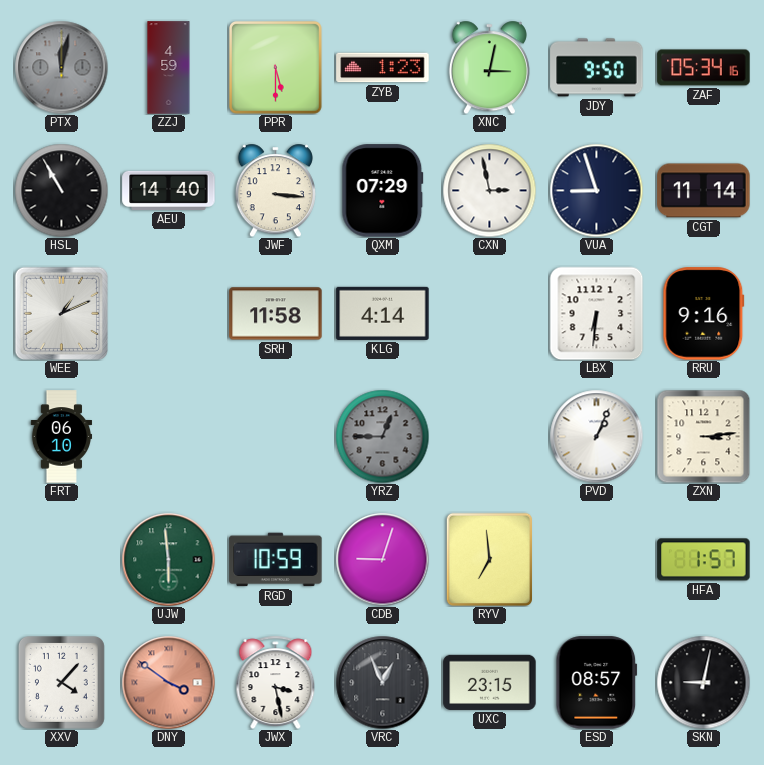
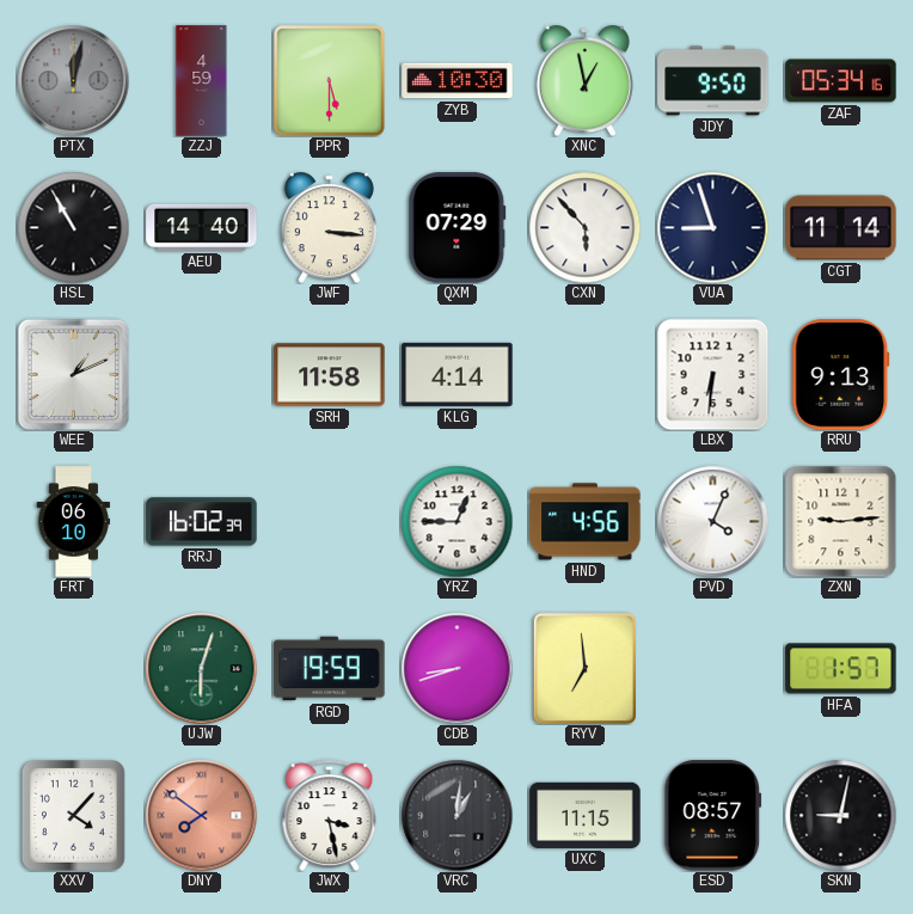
ZYB: 1:23 -> 10:30 (458, 81)
XNC: 3:02 -> 12:58 (584, 80)
CXN: 2:58 -> 5:53 (584, 227)
RRU: 9:16 -> 9:13 (841, 375)
RRJ: none -> 16:02 (202, 522)
YRZ dial: grey -> white (456, 521)
HND: none -> 4:56 (586, 522)
PVD: 1:04 -> 4:04 (712, 521)
ZXN: 3:14 -> 9:14 (840, 521)
UJW: 5:59 -> 6:03 (201, 668)
RGD: 10:59 -> 19:59 (330, 669)
CDB: 9:03 -> 8:42 (456, 668)
DNY: 3:51 -> 7:51 (201, 815)
VRC: 12:56 -> 1:01 (456, 815)
UXC: 23:15 -> 11:15 (586, 815)
